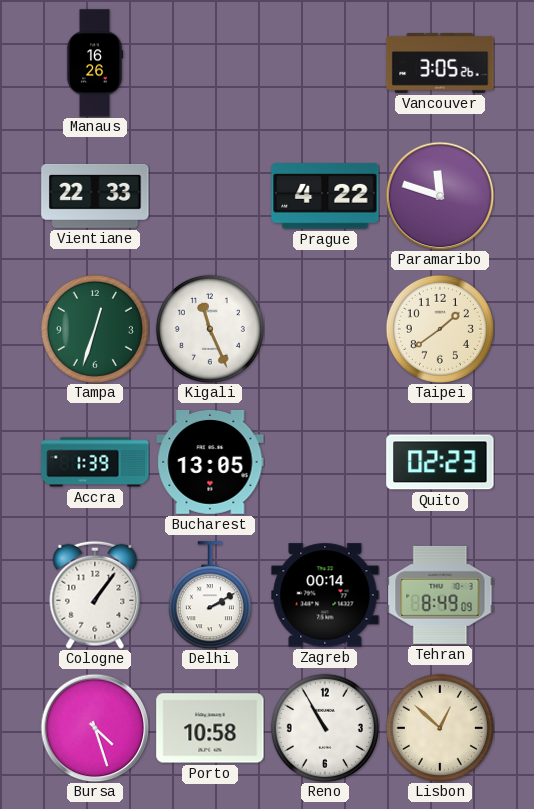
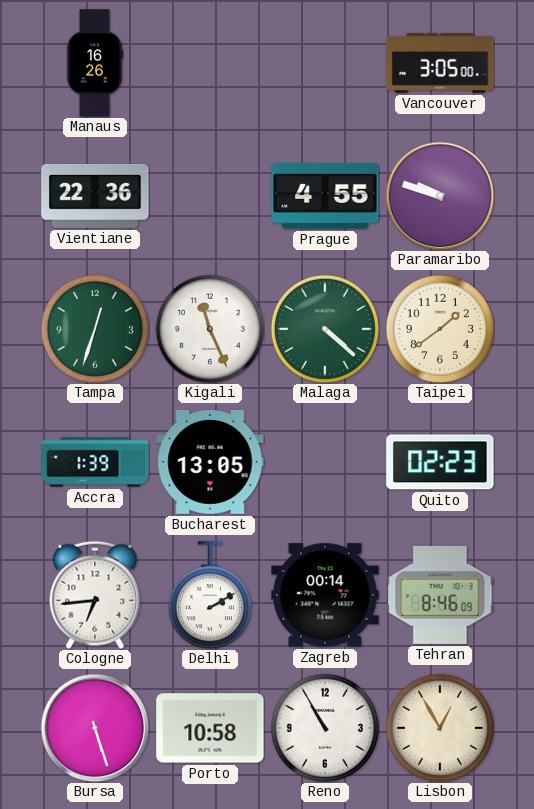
Vancouver: 3:05:26 -> 3:05:00 (440, 64)
Vientiane: 22:33 -> 22:36 (95, 196)
Prague: 4:22 -> 4:55 (325, 196)
Paramaribo: 11:48 -> 9:48 (440, 196)
Malaga: none -> 4:22 (325, 329)
Cologne: 1:06 -> 6:44 (95, 595)
Tehran: 8:49 -> 8:46 (440, 595)
Bursa: 4:27 -> 5:27 (95, 728)
Lisbon: 12:52 -> 12:55 (440, 728)
